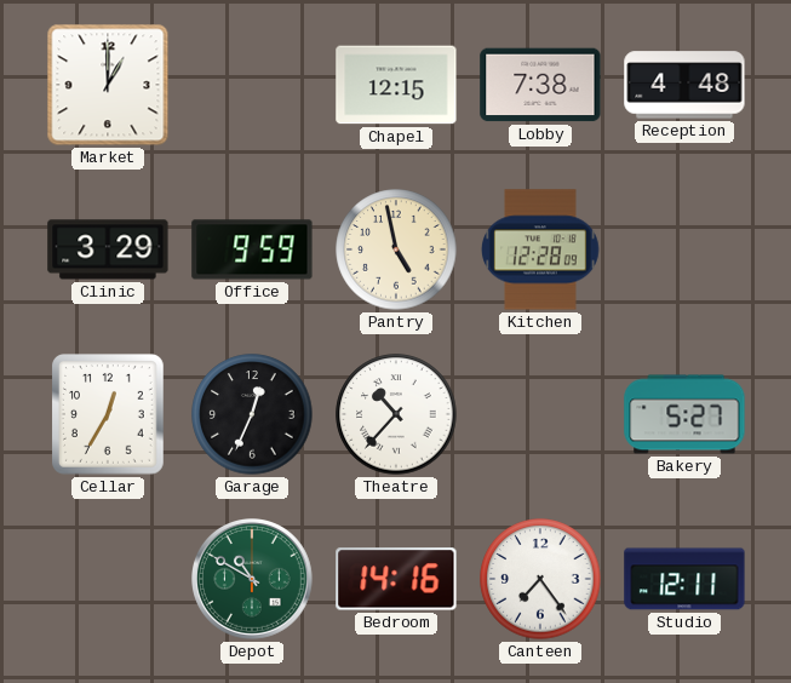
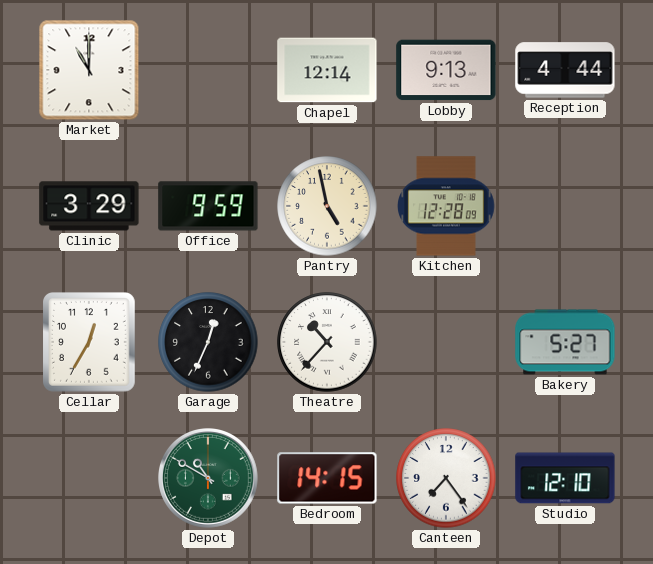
Market: 1:00 -> 11:00 (89, 70)
Chapel: 12:15 -> 12:14 (327, 70)
Lobby: 7:38 -> 9:13 (446, 70)
Reception: 4:48 -> 4:44 (565, 70)
Bedroom: 14:16 -> 14:15 (327, 478)
Studio: 12:11 -> 12:10 (565, 478)
